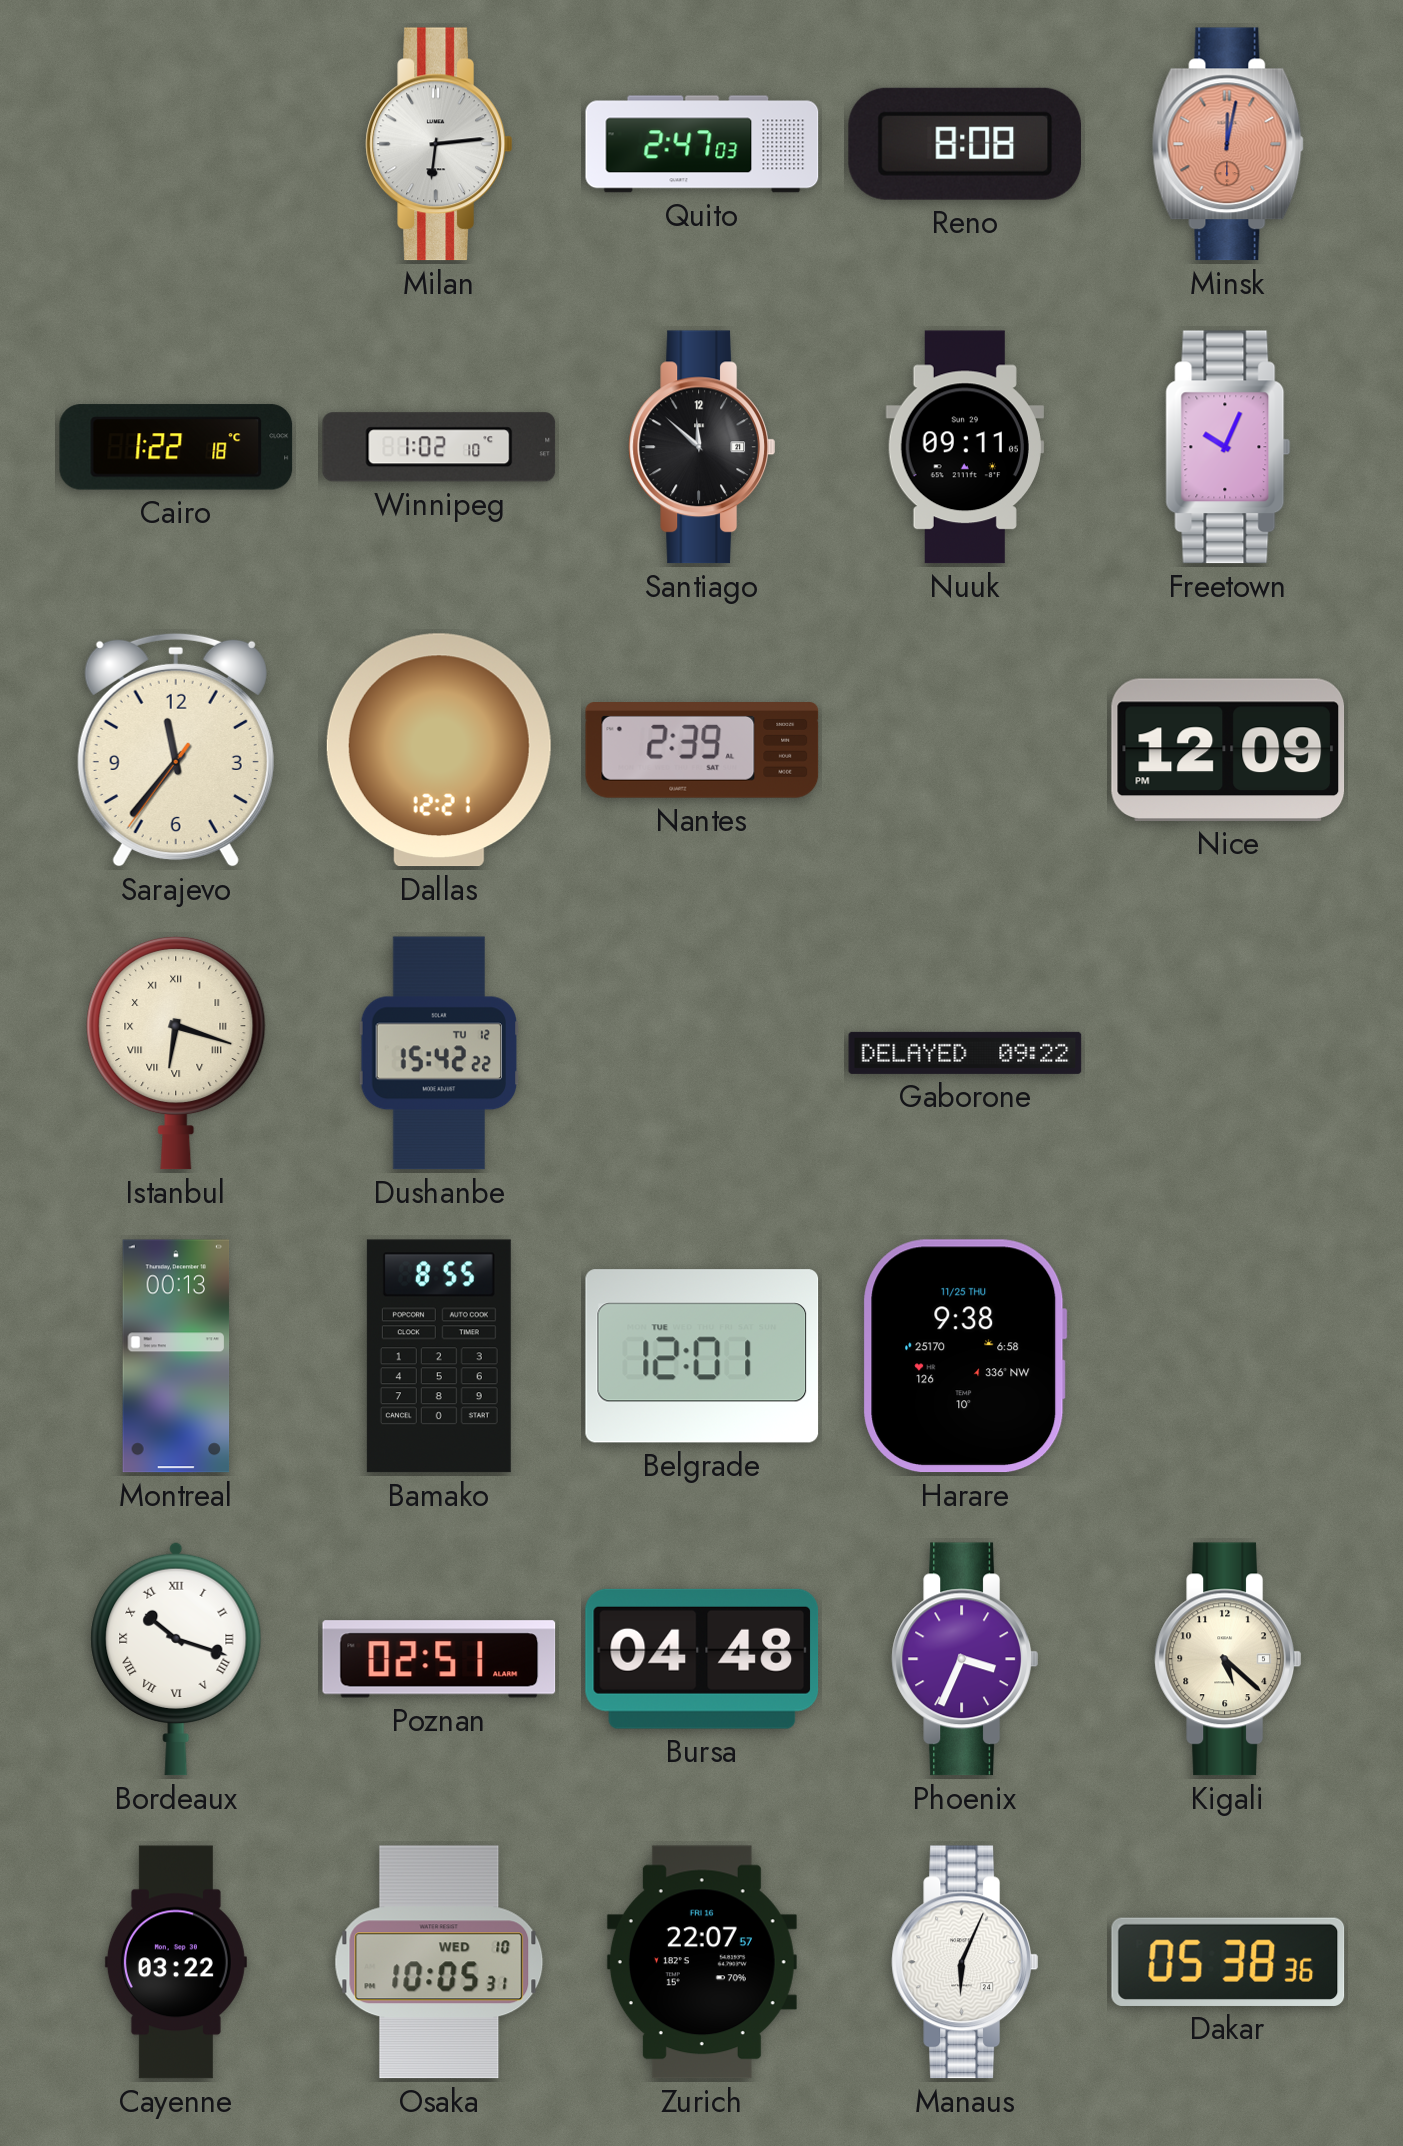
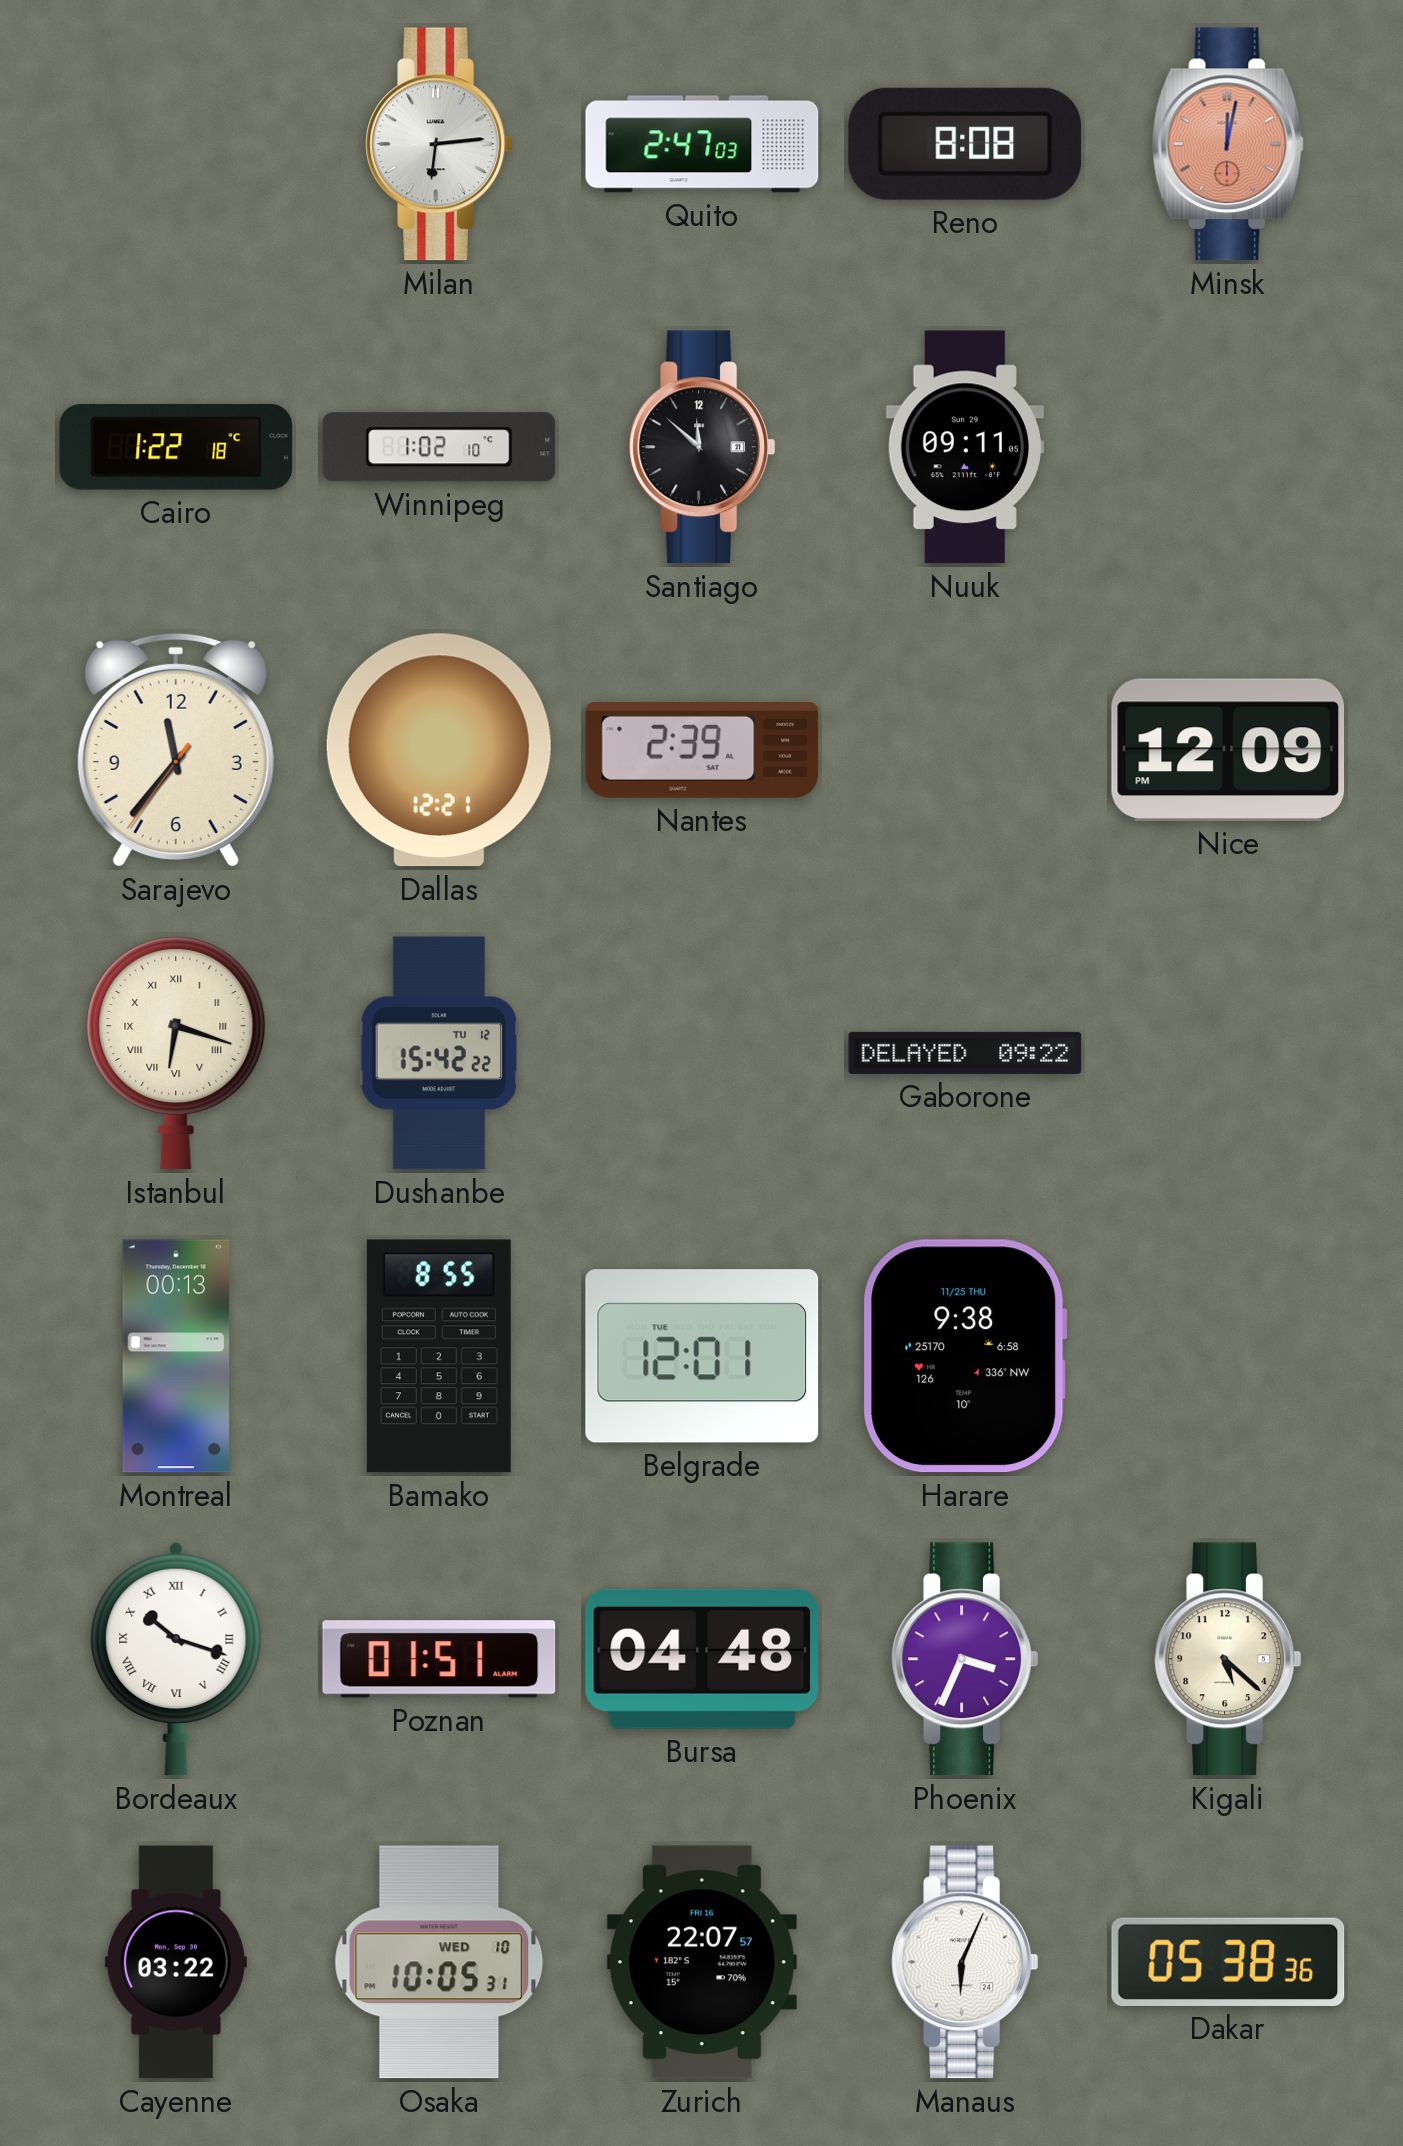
Freetown: 10:04 -> none (1228, 447)
Poznan: 02:51 -> 01:51 (439, 1659)
